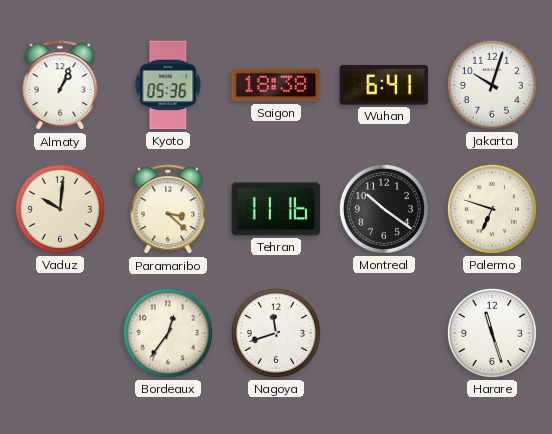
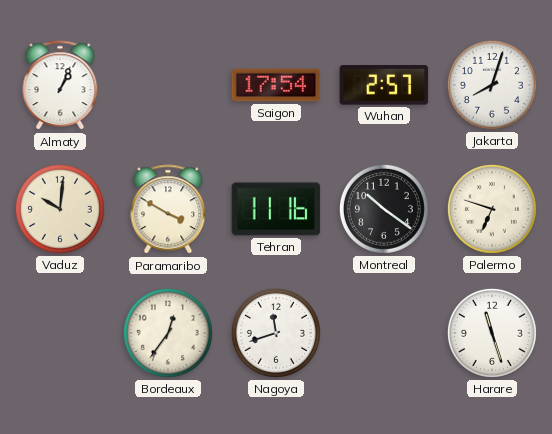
Kyoto: 05:36 -> none (168, 85)
Saigon: 18:38 -> 17:54 (276, 85)
Wuhan: 6:41 -> 2:57 (384, 85)
Jakarta: 10:03 -> 8:03 (492, 85)
Paramaribo: 3:22 -> 3:50 (168, 210)
